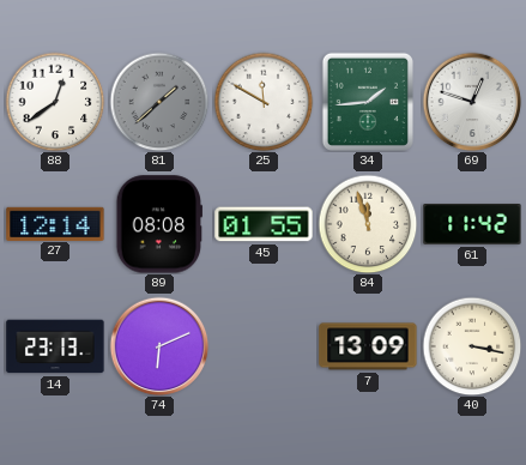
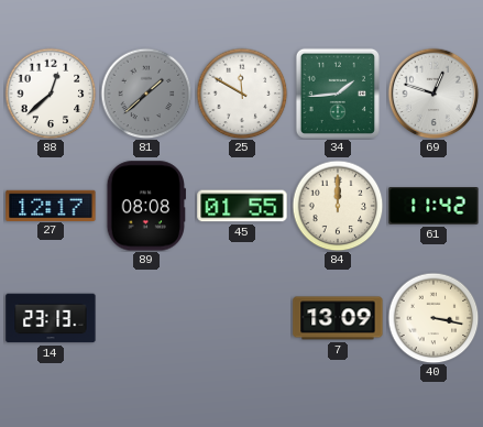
88: 12:39 -> 12:38 (51, 94)
27: 12:14 -> 12:17 (51, 205)
84: 11:57 -> 12:00 (338, 206)
74: 6:11 -> none (159, 346)
